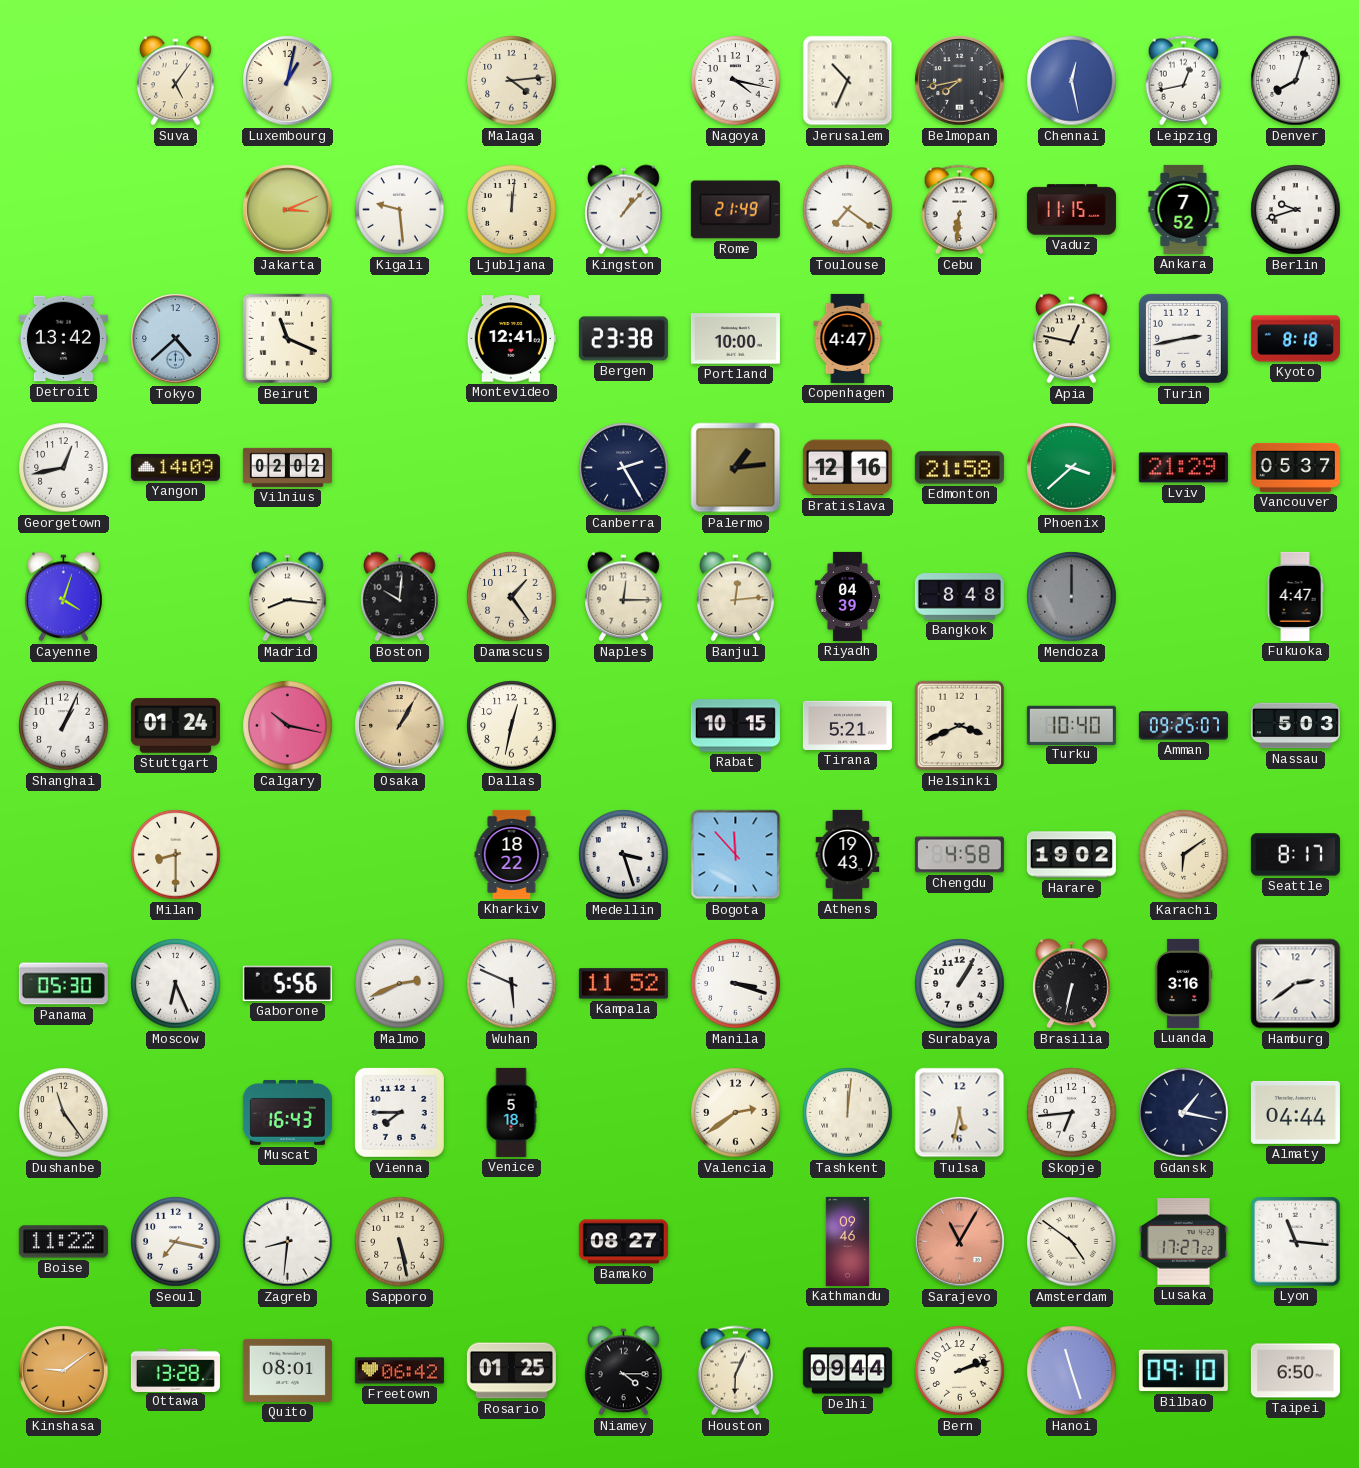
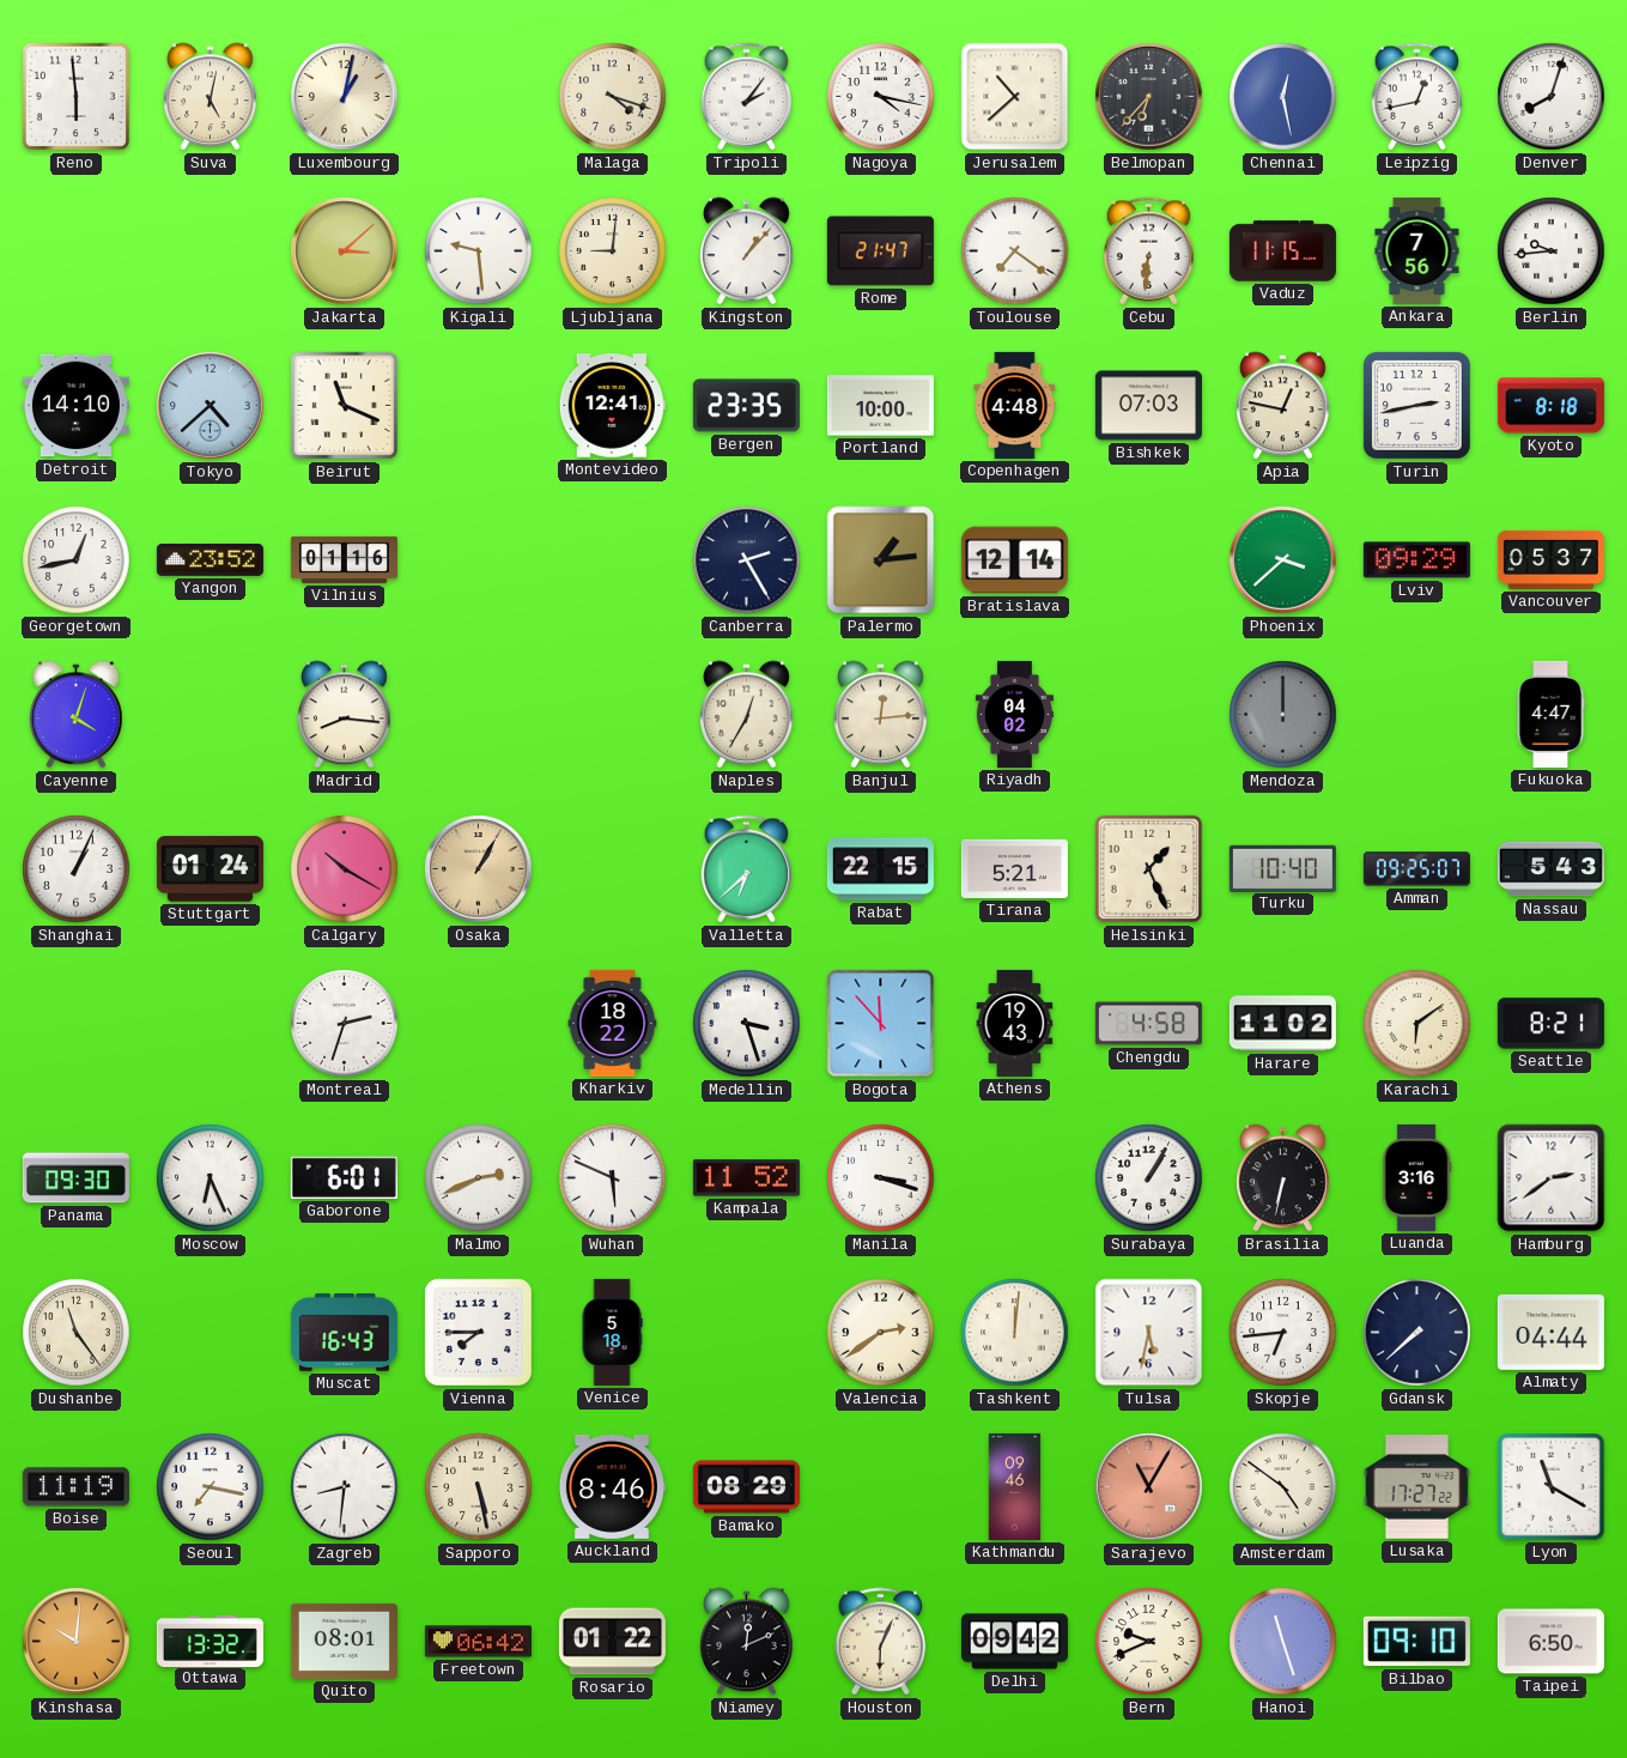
Reno: none -> 5:59 (77, 97)
Suva: 5:06 -> 5:02 (211, 97)
Malaga: 4:14 -> 4:18 (613, 97)
Tripoli: none -> 2:06 (747, 97)
Jerusalem: 10:34 -> 10:38 (1015, 97)
Belmopan: 7:43 -> 6:37 (1149, 97)
Jakarta: 3:11 -> 3:08 (345, 251)
Ljubljana: 12:01 -> 9:01 (613, 251)
Rome: 21:49 -> 21:47 (880, 251)
Ankara: 7:52 -> 7:56 (1417, 250)
Berlin: 9:42 -> 9:44 (1552, 251)
Detroit: 13:42 -> 14:10 (75, 406)
Bergen: 23:38 -> 23:35 (746, 406)
Copenhagen: 4:47 -> 4:48 (1015, 405)
Bishkek: none -> 07:03 (1148, 406)
Yangon: 14:09 -> 23:52 (210, 559)
Vilnius: 02:02 -> 01:16 (344, 559)
Bratislava: 12:16 -> 12:14 (1014, 560)
Edmonton: 21:58 -> none (959, 468)
Lviv: 21:29 -> 09:29 (1416, 560)
Boston: 10:01 -> none (400, 597)
Damascus: 1:24 -> none (512, 597)
Naples: 12:15 -> 12:35 (747, 715)
Riyadh: 04:39 -> 04:02 (1014, 714)
Bangkok: 8:48 -> none (959, 597)
Calgary: 10:17 -> 10:20 (345, 869)
Dallas: 12:32 -> none (512, 726)
Valletta: none -> 6:38 (747, 869)
Rabat: 10:15 -> 22:15 (880, 869)
Helsinki: 3:41 -> 1:26 (1149, 869)
Nassau: 5:03 -> 5:43 (1550, 869)
Milan: 8:30 -> none (176, 855)
Montreal: none -> 2:33 (345, 1024)
Harare: 19:02 -> 11:02 (1282, 1024)
Seattle: 8:17 -> 8:21 (1550, 1024)
Panama: 05:30 -> 09:30 (75, 1178)
Gaborone: 5:56 -> 6:01 (344, 1177)
Gdansk: 1:17 -> 7:38 (1417, 1333)
Boise: 11:22 -> 11:19 (75, 1487)
Auckland: none -> 8:46 (612, 1486)
Bamako: 08:27 -> 08:29 (746, 1487)
Lyon: 11:16 -> 11:20 (1552, 1487)
Kinshasa: 9:09 -> 10:01 (77, 1642)
Ottawa: 13:28 -> 13:32 (210, 1641)
Rosario: 01:25 -> 01:22 (612, 1642)
Niamey: 4:15 -> 12:11 (747, 1642)
Delhi: 09:44 -> 09:42 (1014, 1642)
Bern: 2:12 -> 9:41 (1149, 1642)
